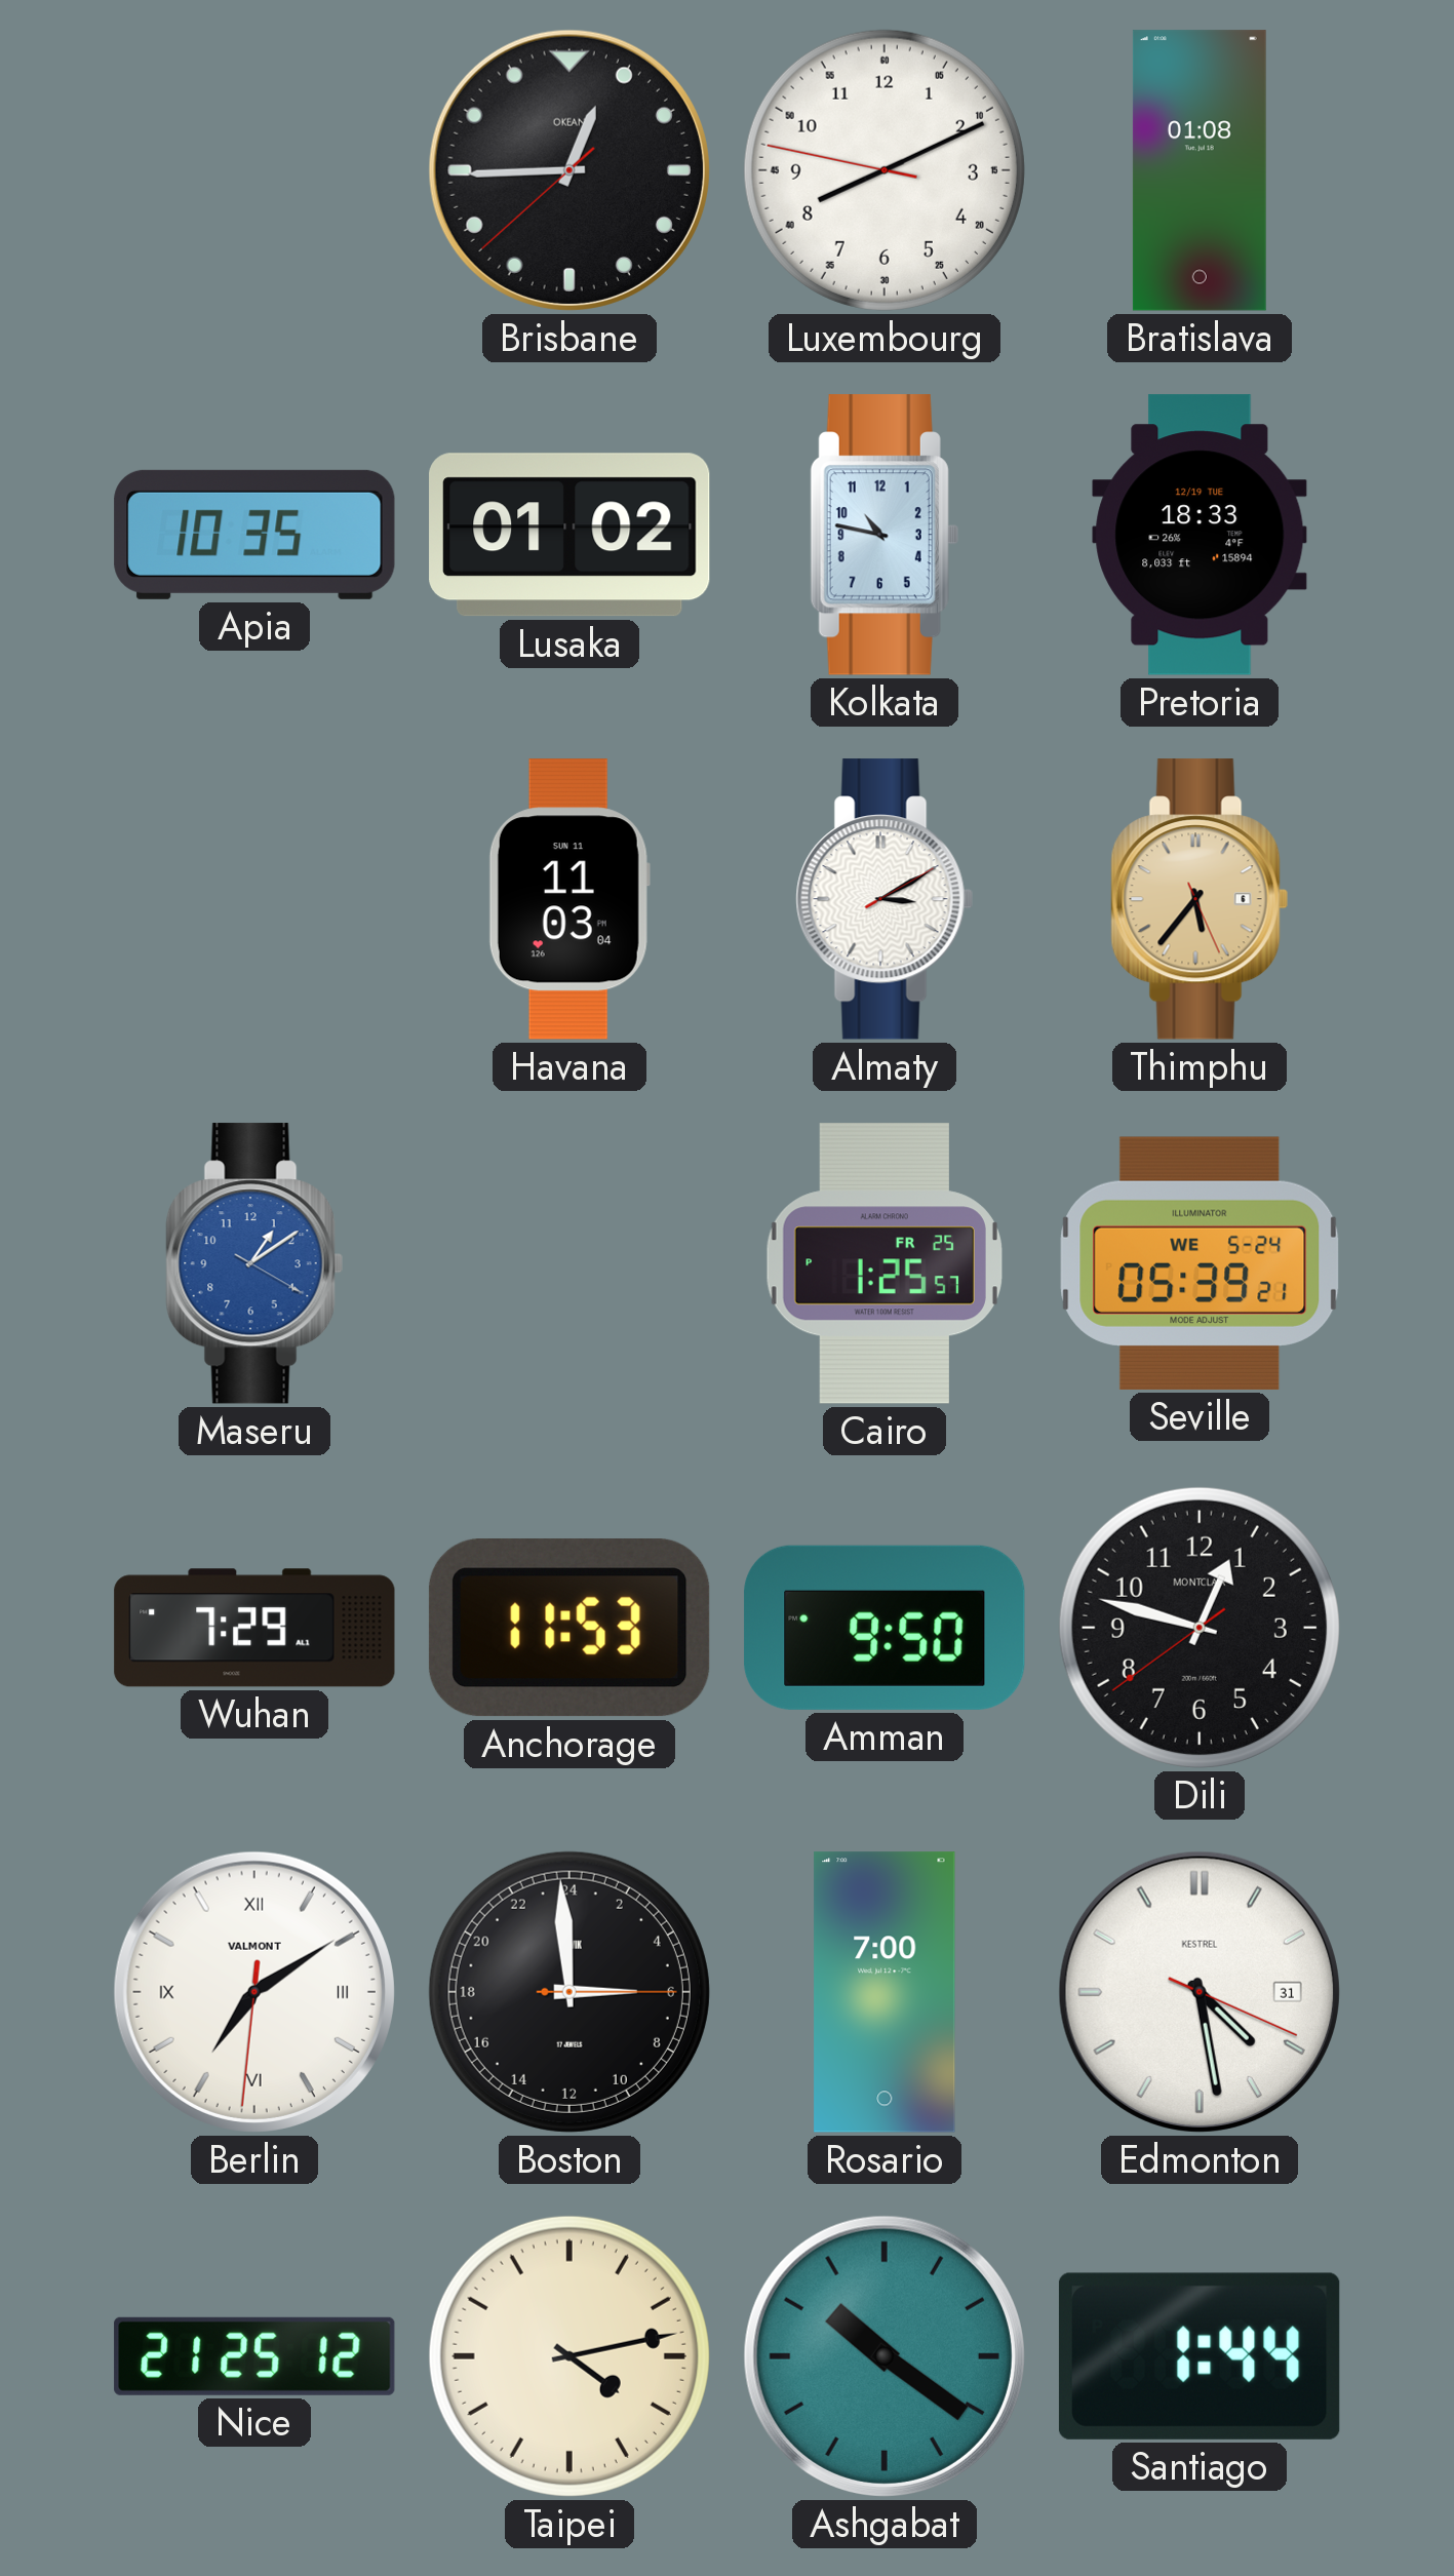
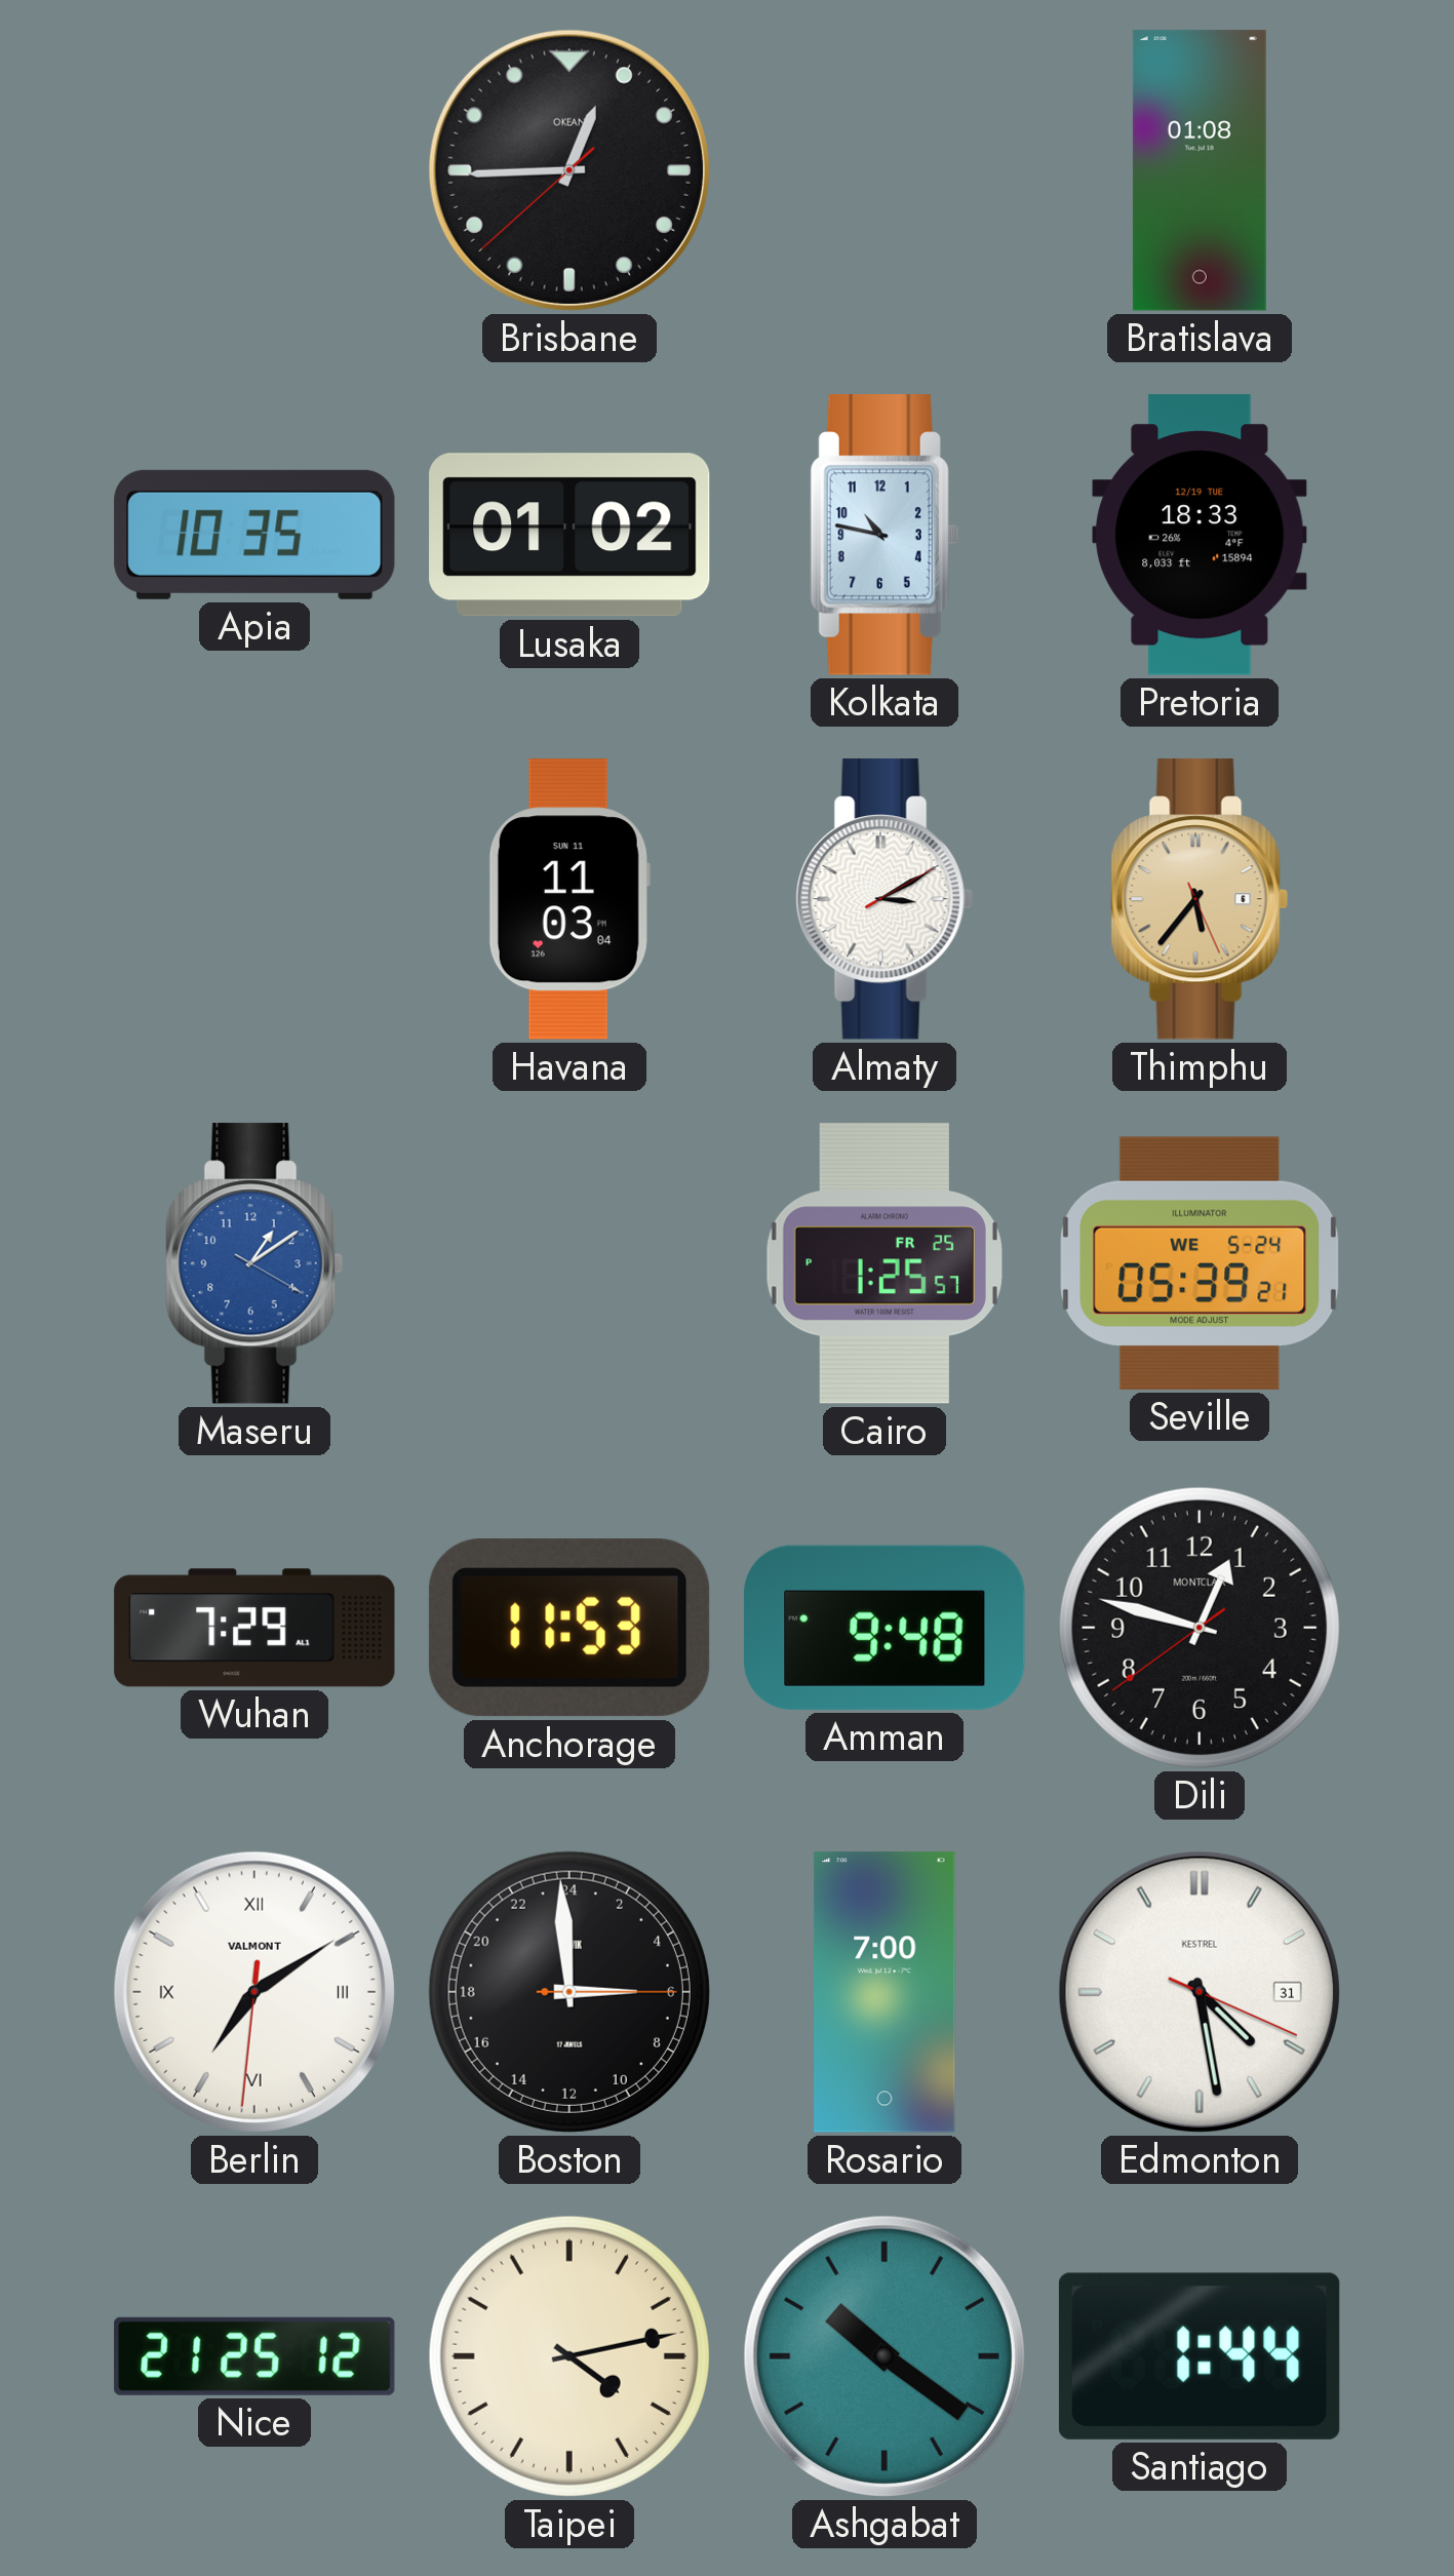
Luxembourg: 8:10 -> none (885, 170)
Amman: 9:50 -> 9:48 (885, 1628)
